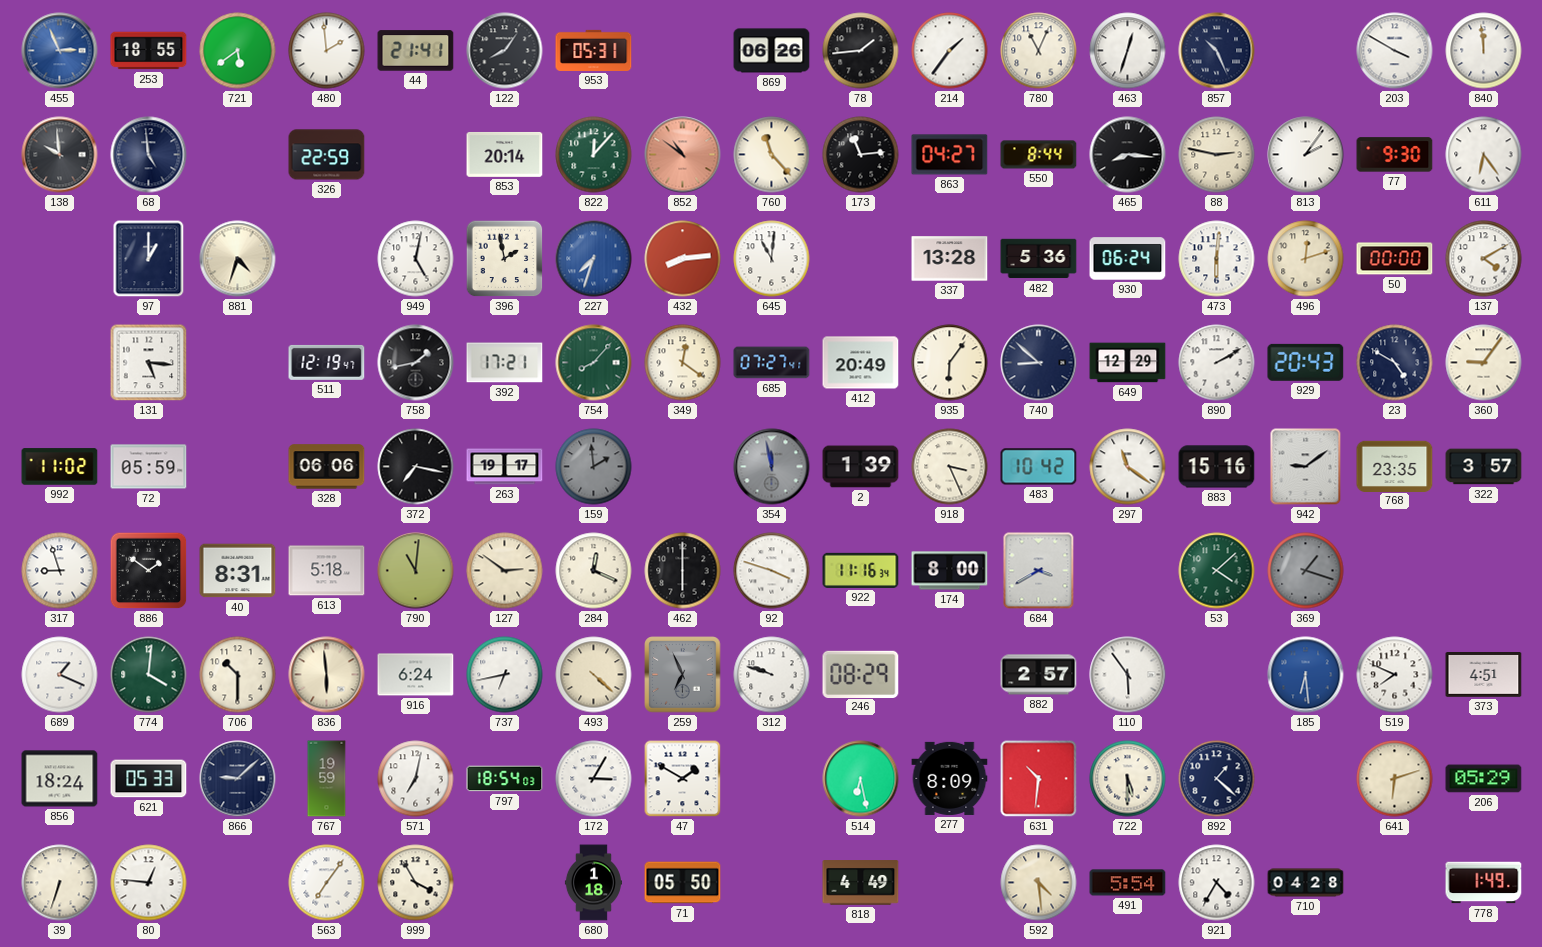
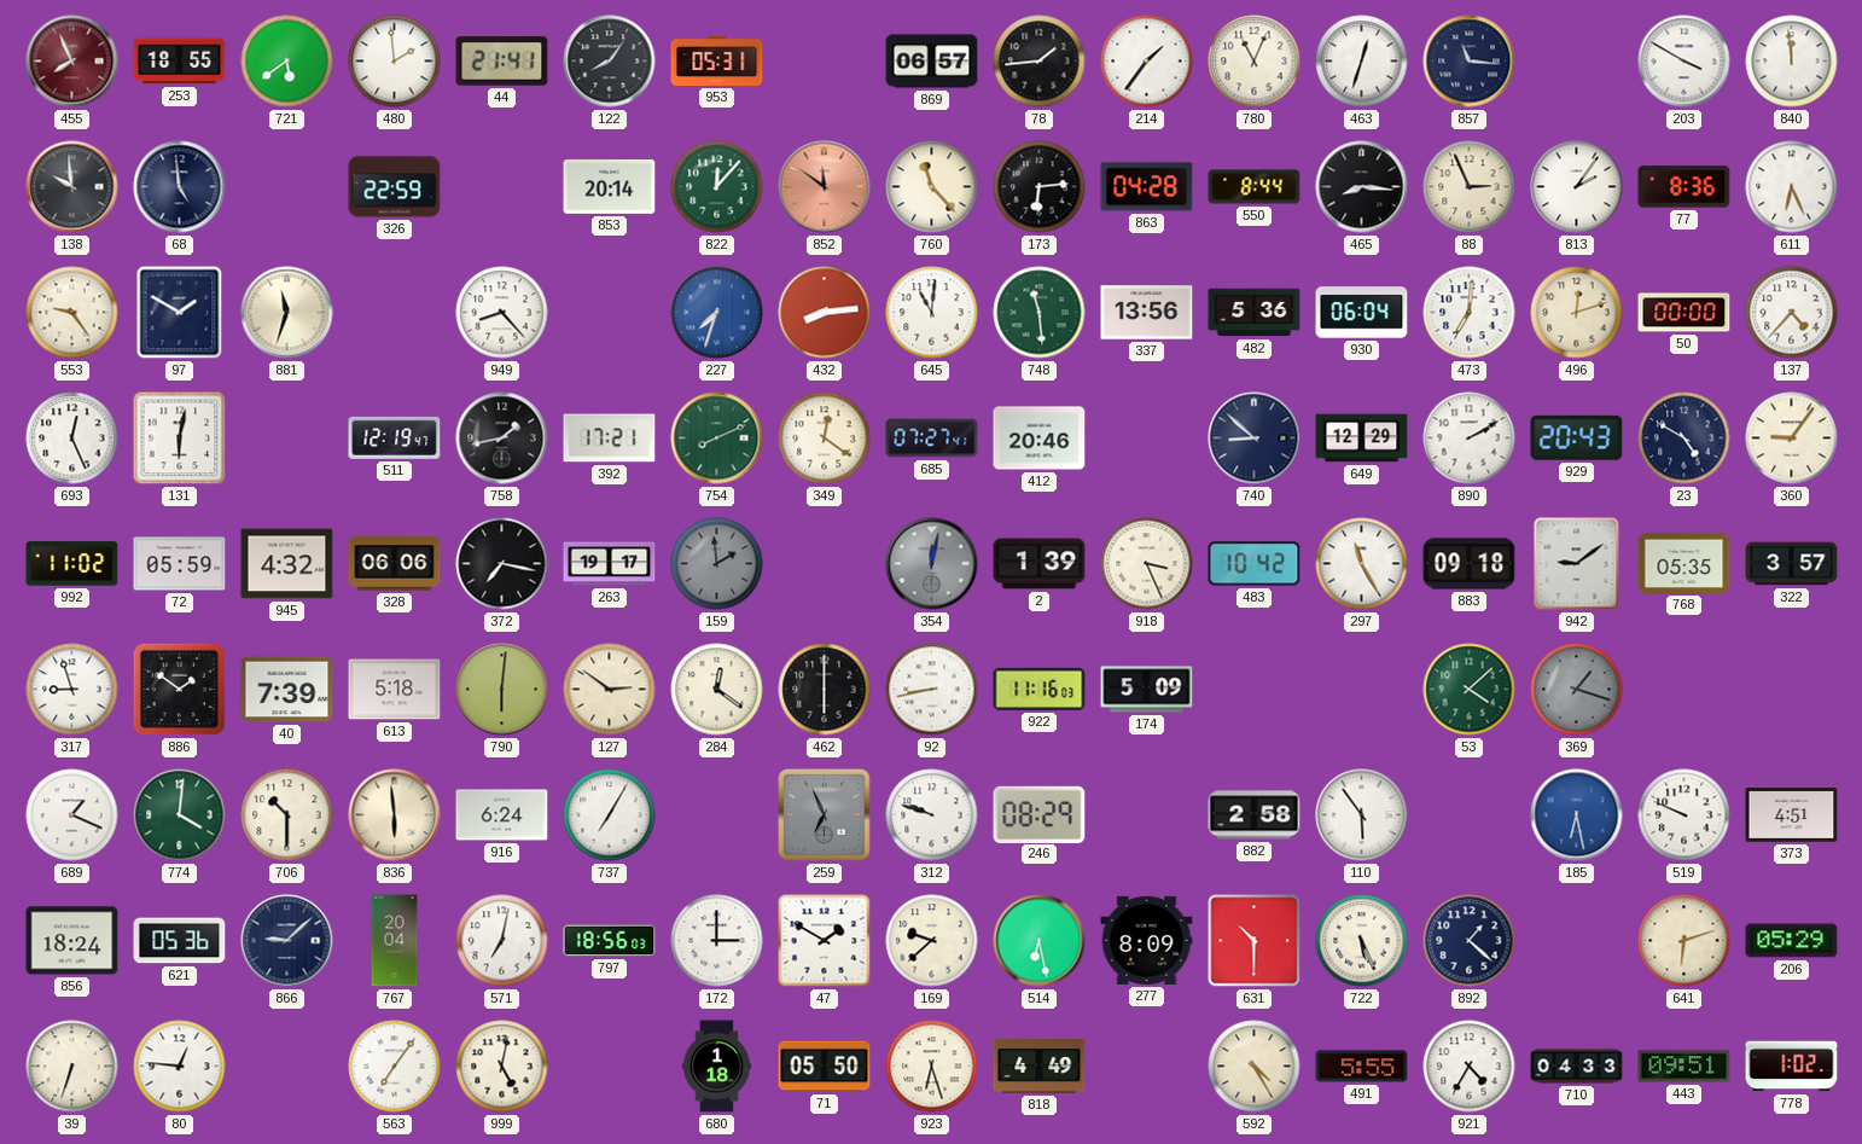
455: 2:56 -> 7:56 (72, 62)
455 dial: blue -> burgundy (72, 62)
869: 06:26 -> 06:57 (932, 62)
857: 10:26 -> 11:16 (1470, 62)
852: 10:51 -> 11:51 (825, 187)
173: 11:14 -> 6:14 (1040, 187)
863: 04:27 -> 04:28 (1147, 187)
88: 2:47 -> 2:56 (1470, 187)
77: 9:30 -> 8:36 (1684, 187)
611: 6:24 -> 6:26 (1792, 187)
553: none -> 9:24 (72, 313)
97: 1:00 -> 1:50 (180, 313)
881: 4:33 -> 11:33 (287, 313)
949: 5:02 -> 8:23 (502, 313)
396: 1:58 -> none (505, 259)
748: none -> 11:29 (1040, 313)
337: 13:28 -> 13:56 (1147, 313)
930: 06:24 -> 06:04 (1362, 313)
473: 6:01 -> 7:01 (1470, 313)
137: 4:10 -> 4:37 (1792, 313)
693: none -> 12:26 (72, 439)
131: 5:16 -> 6:02 (180, 439)
754: 8:07 -> 8:11 (717, 439)
412: 20:49 -> 20:46 (1040, 439)
935: 6:06 -> none (950, 363)
945: none -> 4:32 (287, 564)
354: 11:58 -> 12:02 (932, 564)
297: 11:21 -> 11:25 (1362, 564)
883: 15:16 -> 09:18 (1470, 564)
768: 23:35 -> 05:35 (1684, 563)
40: 8:31 -> 7:39 (287, 690)
790: 11:01 -> 6:01 (502, 690)
284: 12:19 -> 12:21 (717, 690)
92: 3:48 -> 8:43 (932, 690)
922: 11:16:34 -> 11:16:03 (1040, 689)
174: 8:00 -> 5:09 (1147, 690)
684: 3:40 -> none (1039, 571)
737: 6:43 -> 7:05 (610, 815)
493: 4:22 -> none (594, 675)
882: 2:57 -> 2:58 (1255, 815)
185: 6:29 -> 6:28 (1577, 815)
519: 7:49 -> 9:49 (1684, 815)
621: 05:33 -> 05:36 (180, 941)
767: 19:59 -> 20:04 (395, 941)
797: 18:54 -> 18:56 (610, 941)
172: 3:05 -> 3:00 (717, 941)
169: none -> 9:38 (932, 941)
631: 10:31 -> 10:30 (1255, 941)
722: 5:30 -> 5:26 (1362, 941)
999: 3:55 -> 5:02 (502, 1067)
923: none -> 6:27 (932, 1067)
592: 4:29 -> 4:25 (1255, 1067)
491: 5:54 -> 5:55 (1362, 1067)
710: 04:28 -> 04:33 (1577, 1067)
443: none -> 09:51 (1684, 1067)
778: 1:49 -> 1:02 (1792, 1067)
